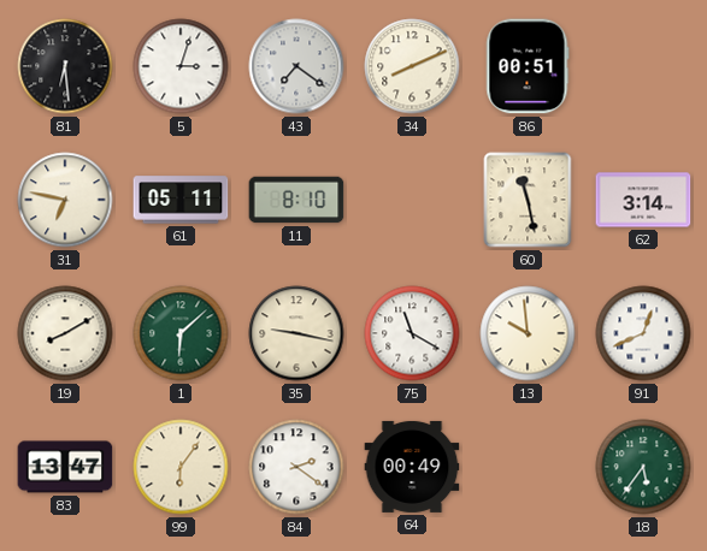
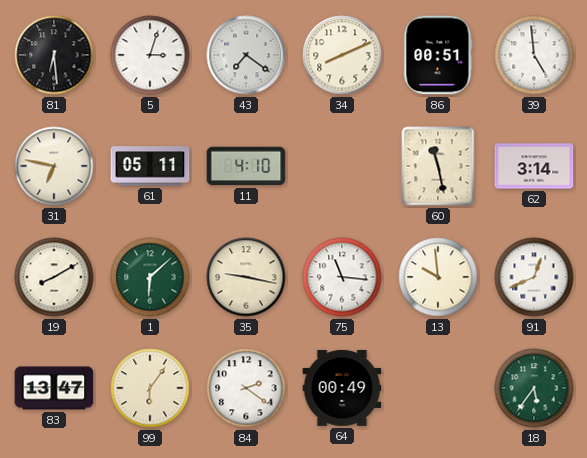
39: none -> 4:59 (534, 55)
11: 8:10 -> 4:10 (246, 166)
75: 11:20 -> 11:16 (342, 277)
